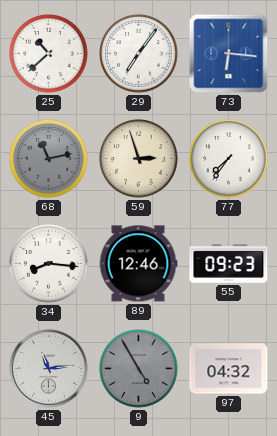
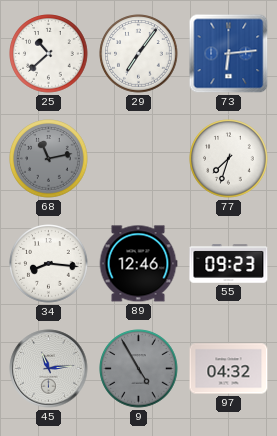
73: 6:16 -> 6:14 (229, 54)
59: 2:57 -> none (139, 159)
77: 7:36 -> 7:33 (229, 159)
